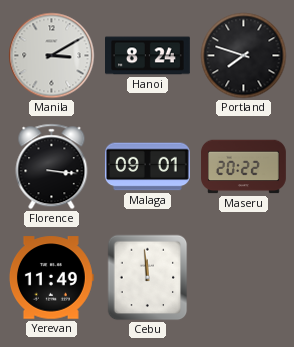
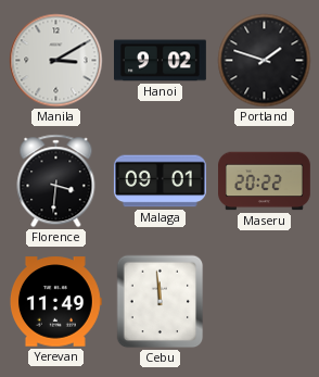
Hanoi: 8:24 -> 9:02 (161, 61)
Portland: 7:48 -> 1:48 (265, 61)
Florence: 3:16 -> 3:31 (56, 181)
